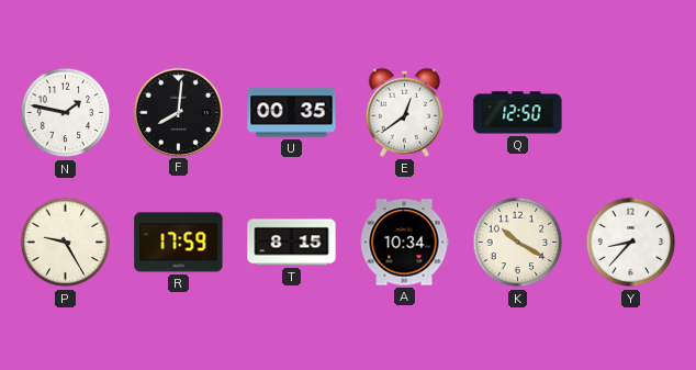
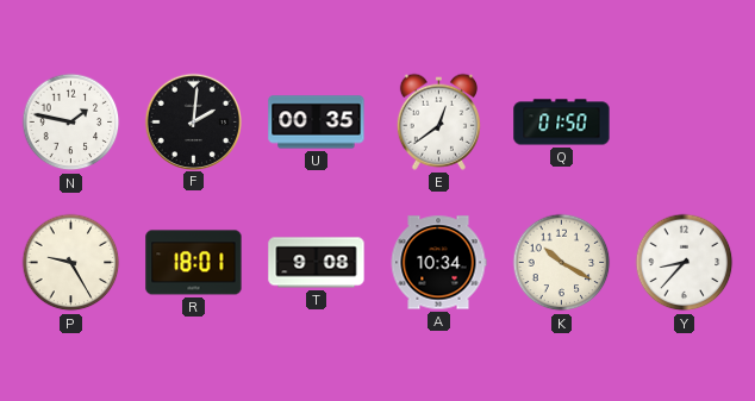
F: 8:01 -> 2:01 (193, 121)
Q: 12:50 -> 01:50 (562, 123)
R: 17:59 -> 18:01 (194, 263)
T: 8:15 -> 9:08 (317, 263)
